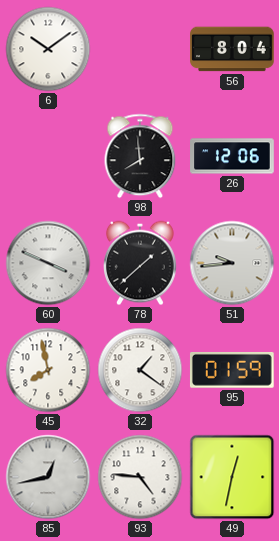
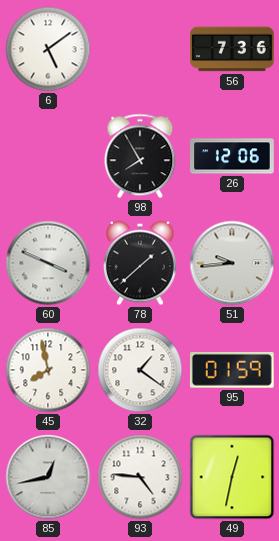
6: 10:09 -> 5:09 (48, 49)
56: 8:04 -> 7:36 (232, 49)
98: 7:59 -> 7:55 (140, 156)
